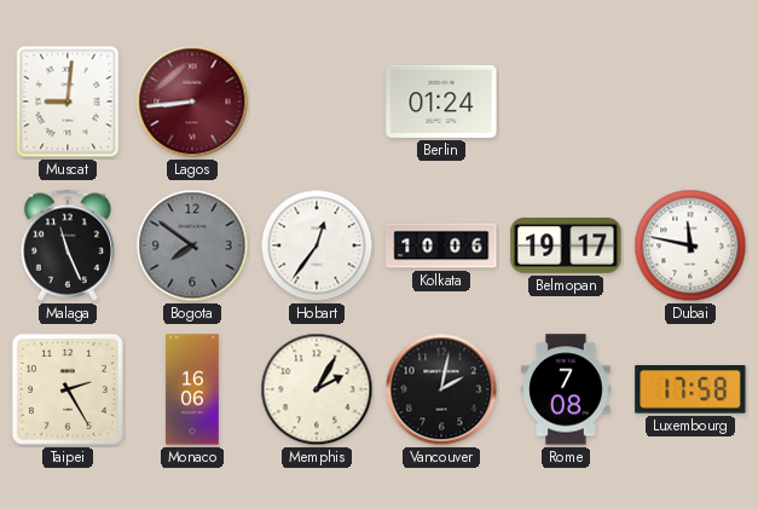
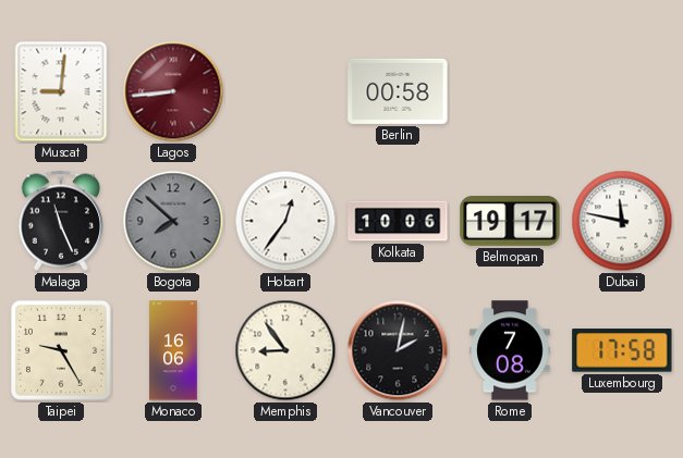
Berlin: 01:24 -> 00:58 (398, 91)
Bogota: 7:51 -> 7:52 (173, 221)
Taipei: 2:25 -> 9:25 (61, 350)
Memphis: 2:05 -> 8:54 (285, 350)
